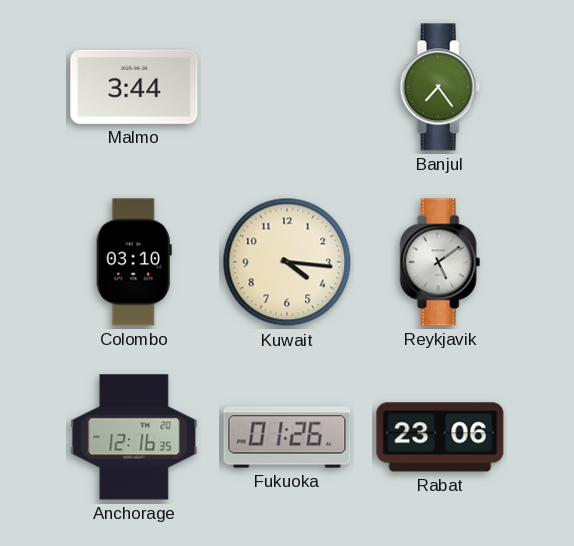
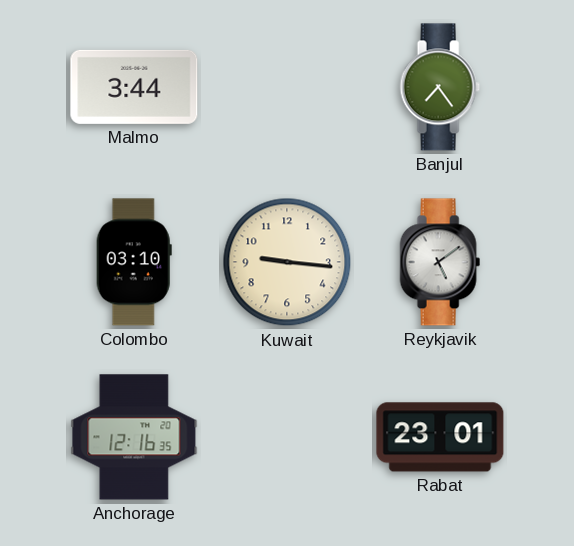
Kuwait: 4:16 -> 9:16 (287, 262)
Fukuoka: 01:26 -> none (287, 437)
Rabat: 23:06 -> 23:01 (440, 437)
